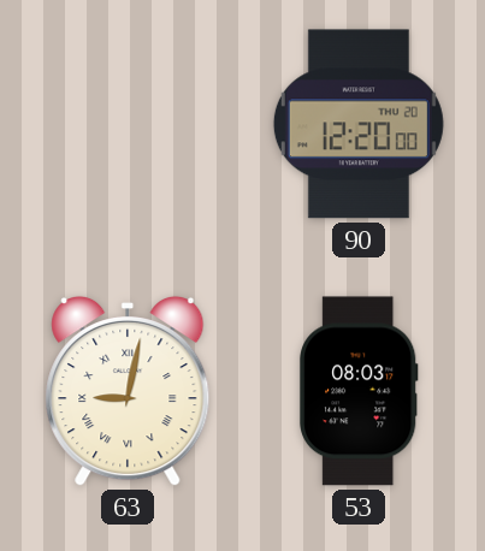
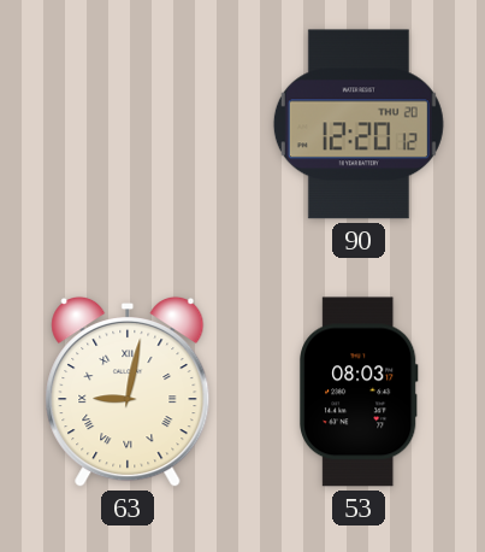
90: 12:20:00 -> 12:20:12 (359, 124)
